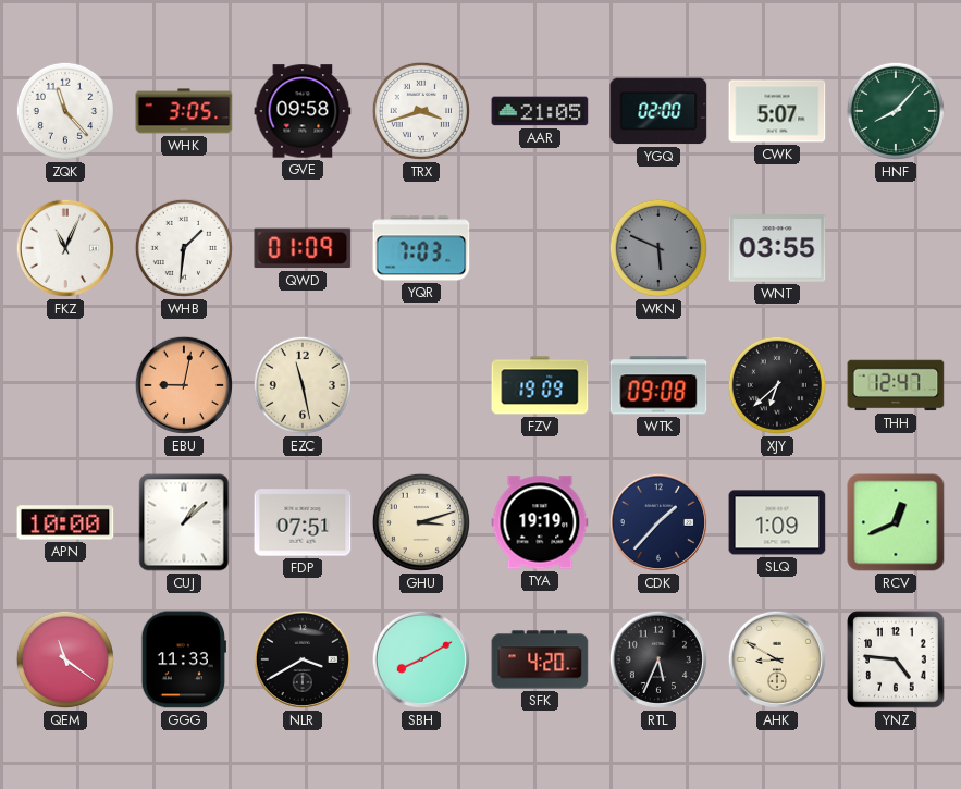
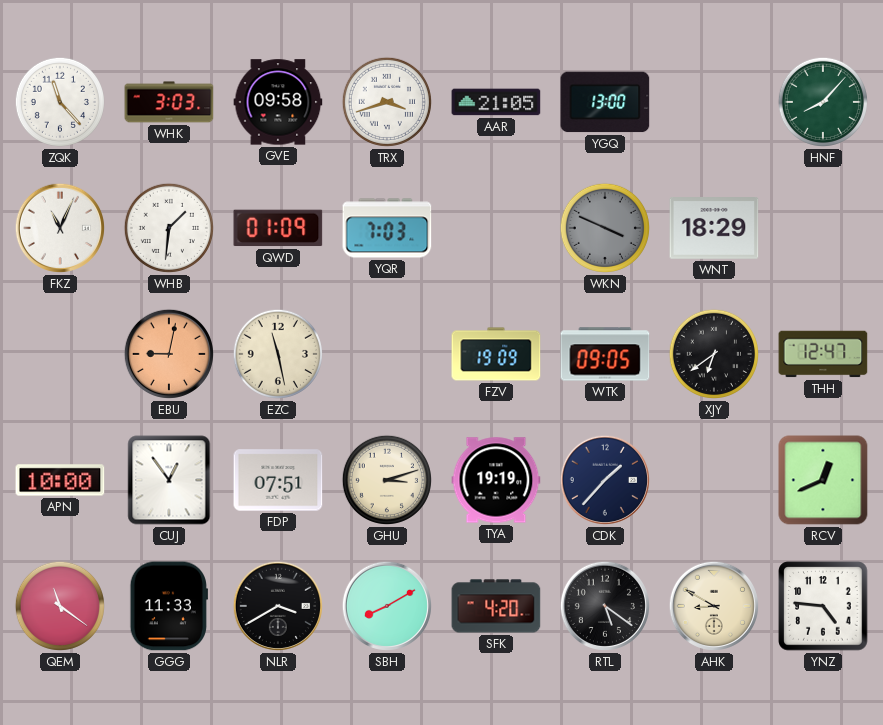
WHK: 3:05 -> 3:03 (169, 102)
YGQ: 02:00 -> 13:00 (605, 102)
CWK: 5:07 -> none (777, 111)
WKN: 5:49 -> 3:49 (605, 228)
WNT: 03:55 -> 18:29 (714, 229)
WTK: 09:08 -> 09:05 (605, 354)
XJY: 6:38 -> 6:39 (714, 354)
CUJ: 1:08 -> 12:54 (169, 480)
SLQ: 1:09 -> none (777, 522)
RTL: 5:34 -> 5:21 (605, 606)
